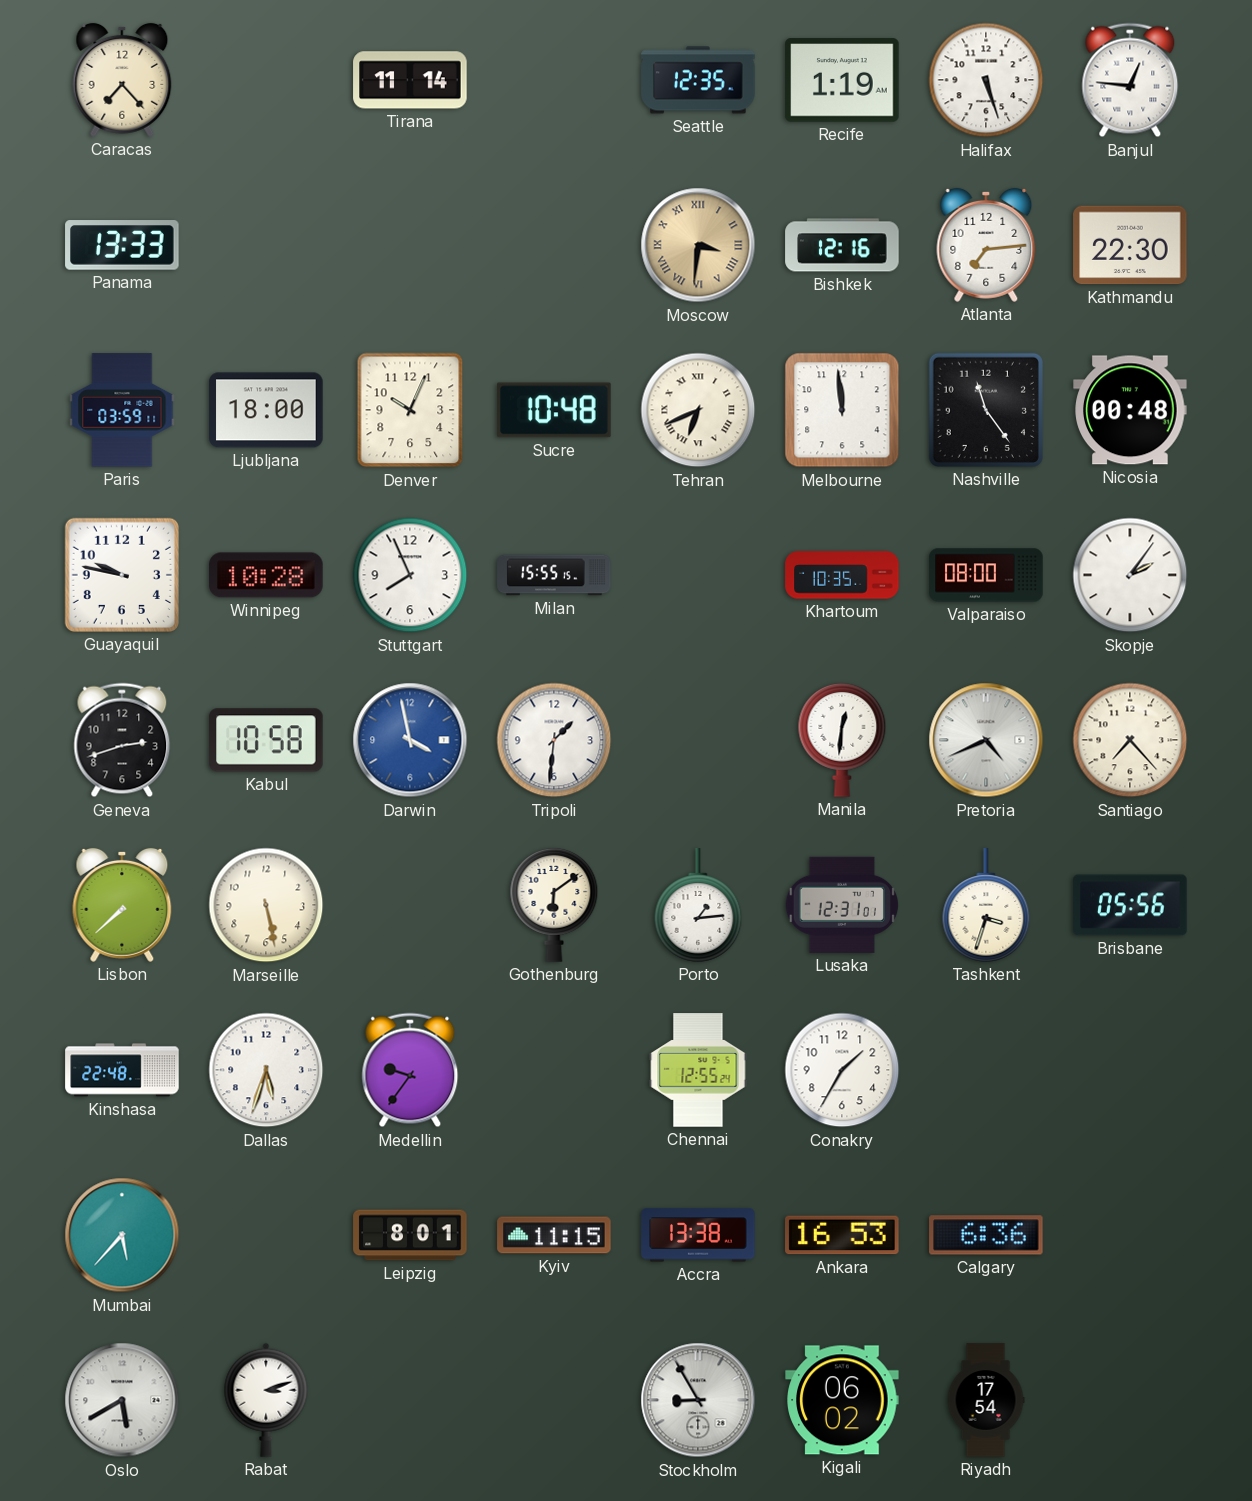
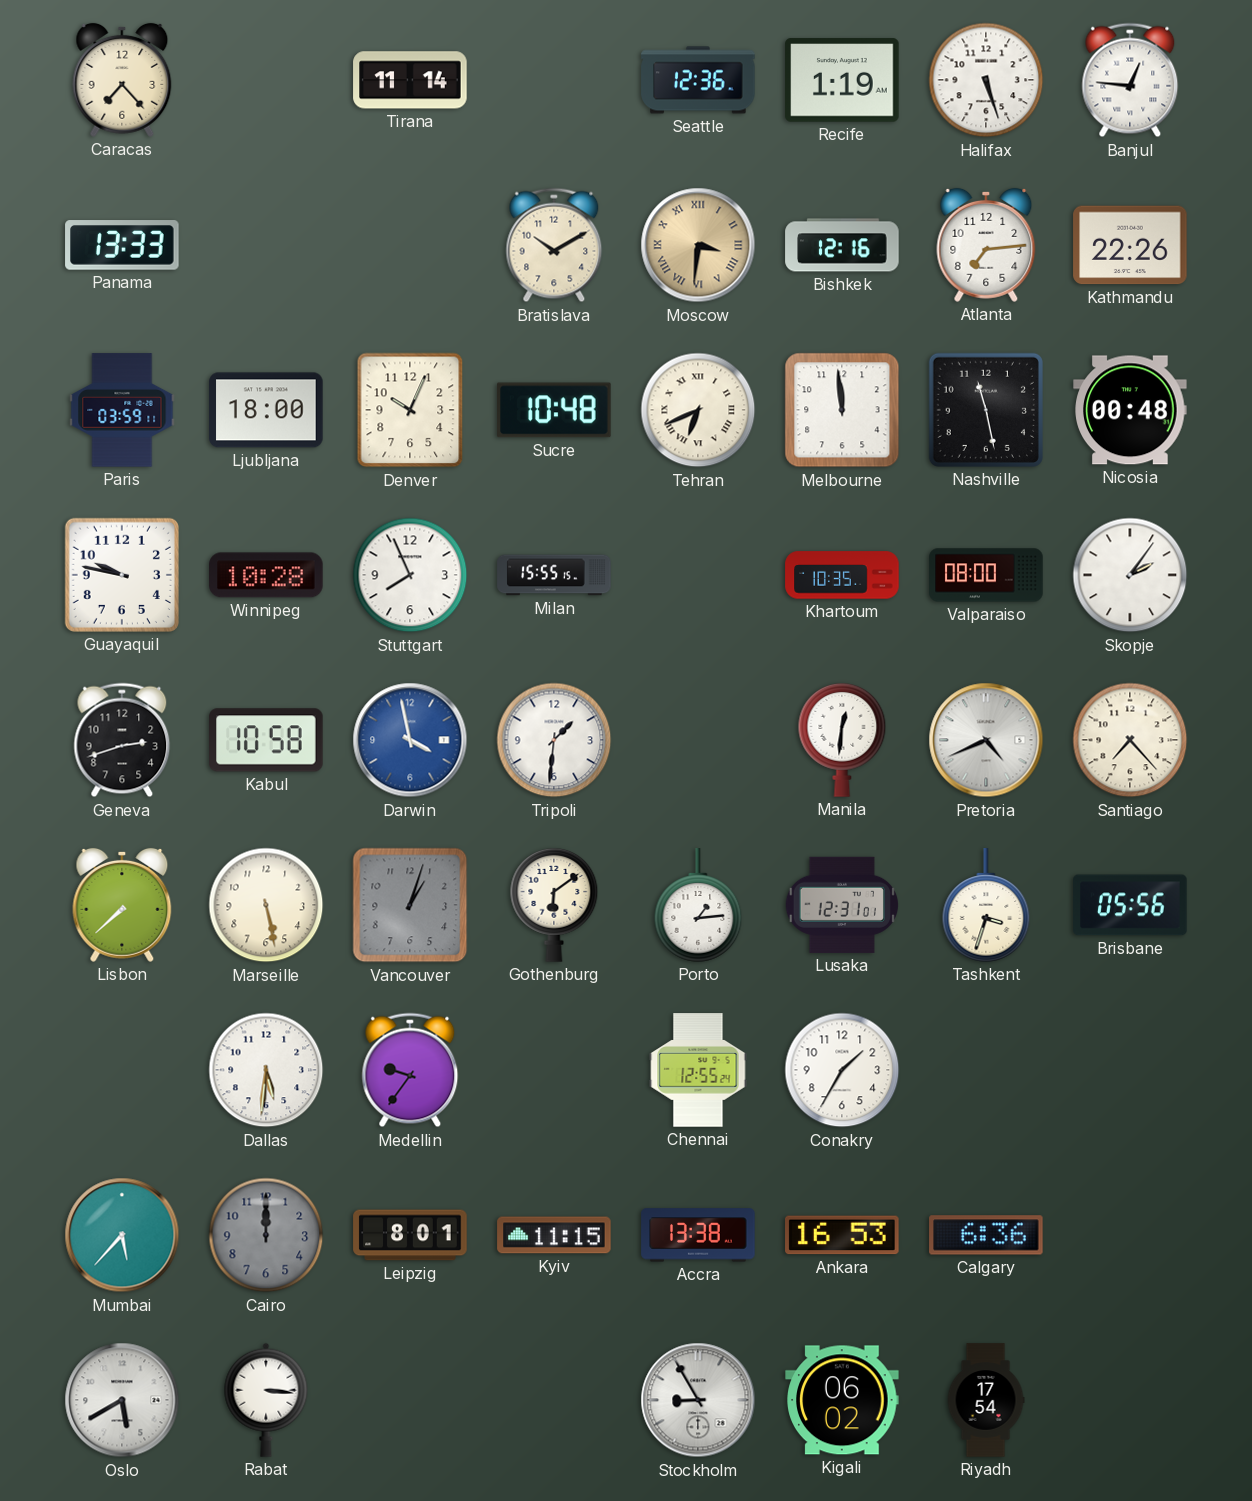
Seattle: 12:35 -> 12:36 (698, 80)
Bratislava: none -> 10:10 (554, 245)
Kathmandu: 22:30 -> 22:26 (1130, 245)
Nashville: 11:24 -> 11:28 (986, 410)
Vancouver: none -> 1:03 (410, 905)
Kinshasa: 22:48 -> none (122, 1070)
Dallas: 5:33 -> 5:31 (266, 1070)
Cairo: none -> 12:00 (266, 1235)
Rabat: 3:12 -> 3:16 (266, 1400)
